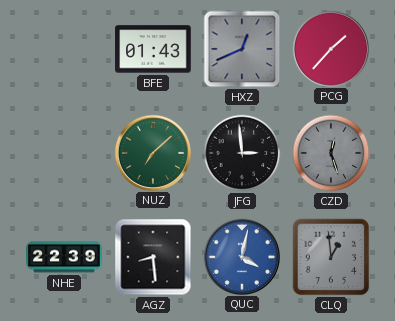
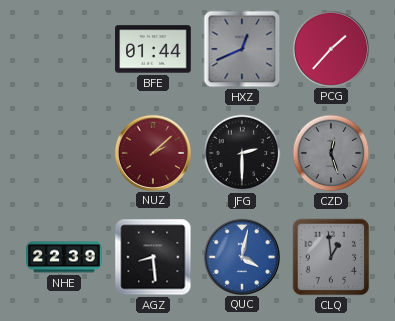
BFE: 01:43 -> 01:44 (153, 49)
NUZ: 7:08 -> 2:08 (152, 152)
NUZ dial: green -> burgundy (152, 152)
JFG: 2:59 -> 2:30 (242, 153)
